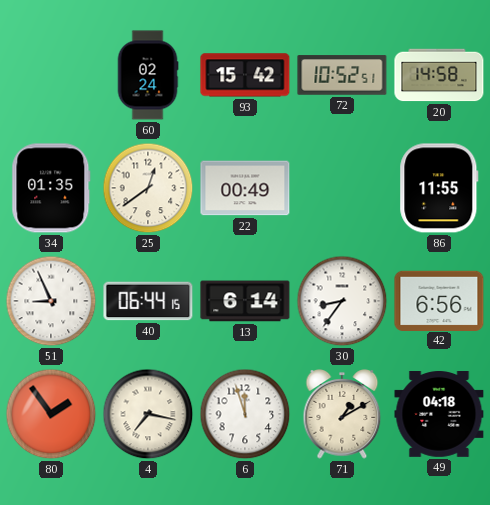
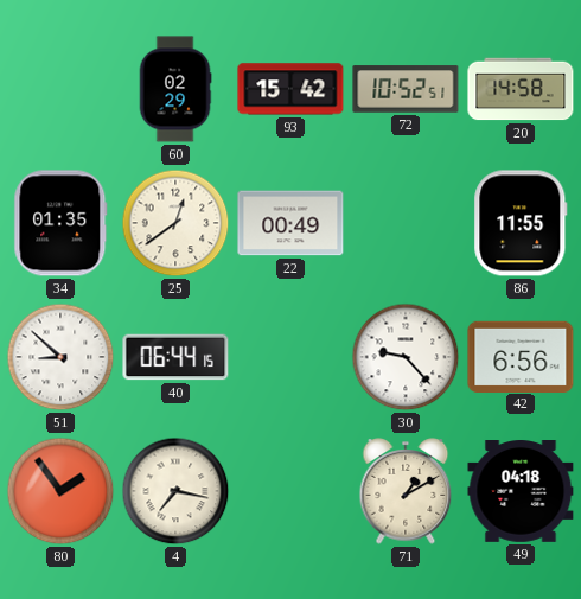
60: 02:24 -> 02:29 (175, 89)
51: 8:56 -> 8:52 (60, 357)
13: 6:14 -> none (245, 301)
30: 8:36 -> 9:23 (406, 357)
6: 11:57 -> none (245, 414)
